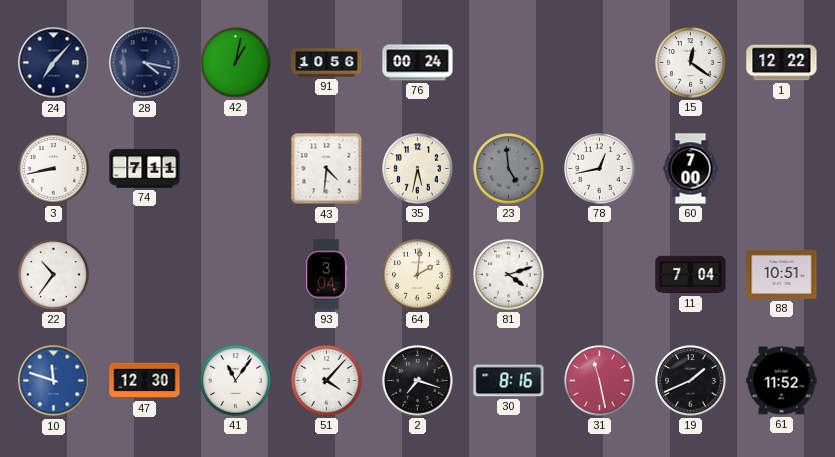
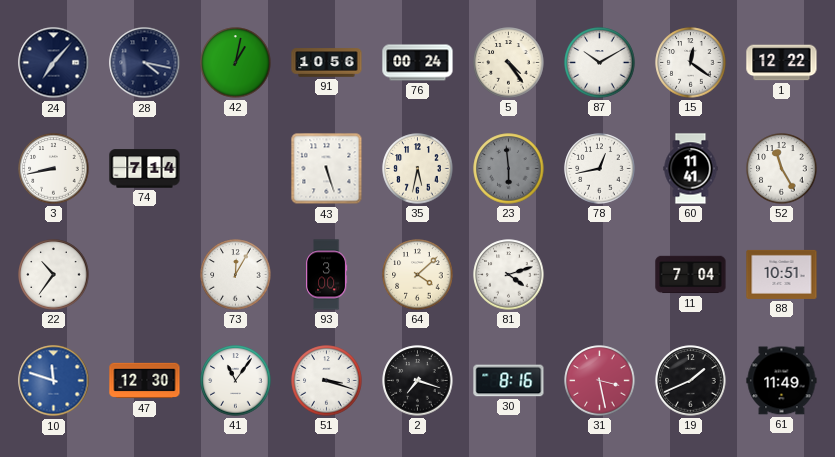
5: none -> 4:24 (509, 63)
87: none -> 10:10 (600, 63)
74: 7:11 -> 7:14 (145, 169)
43: 4:31 -> 5:27 (327, 169)
23: 4:59 -> 5:59 (509, 169)
60: 7:00 -> 11:41 (691, 169)
52: none -> 11:25 (782, 169)
73: none -> 12:05 (236, 275)
93: 3:04 -> 3:00 (327, 275)
64: 2:01 -> 4:08 (418, 275)
51: 4:07 -> 3:18 (327, 381)
31: 11:28 -> 3:28 (600, 381)
61: 11:52 -> 11:49 (782, 381)
